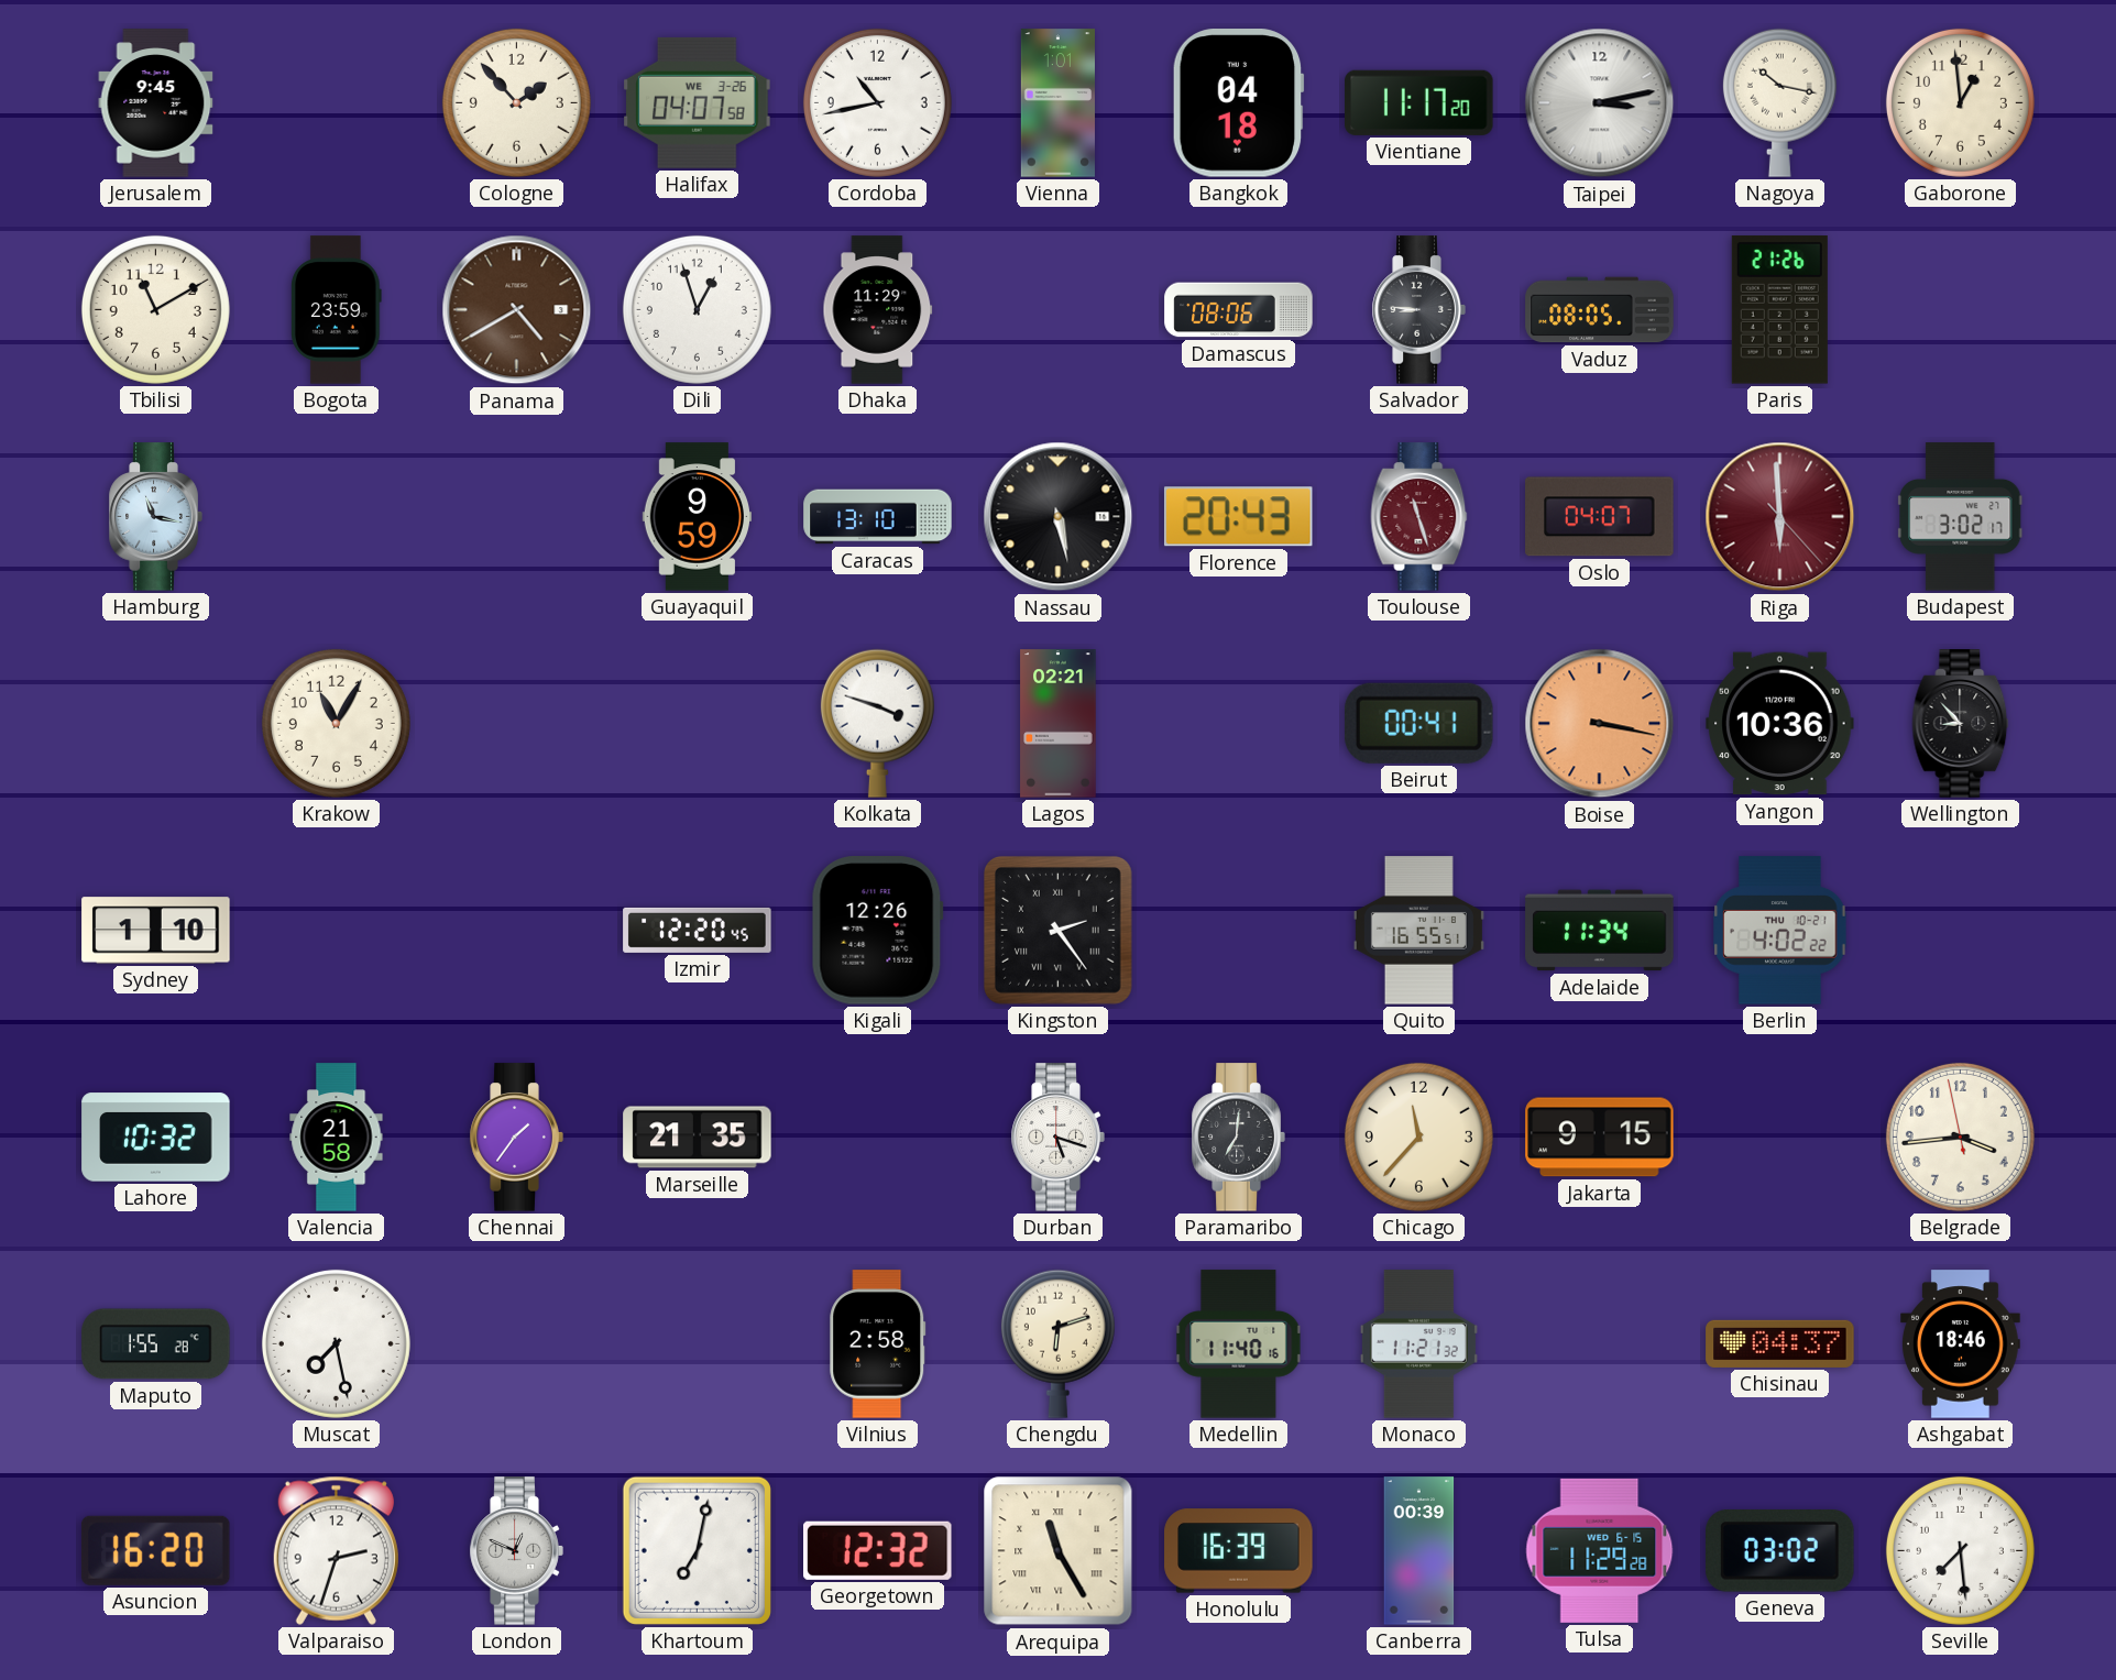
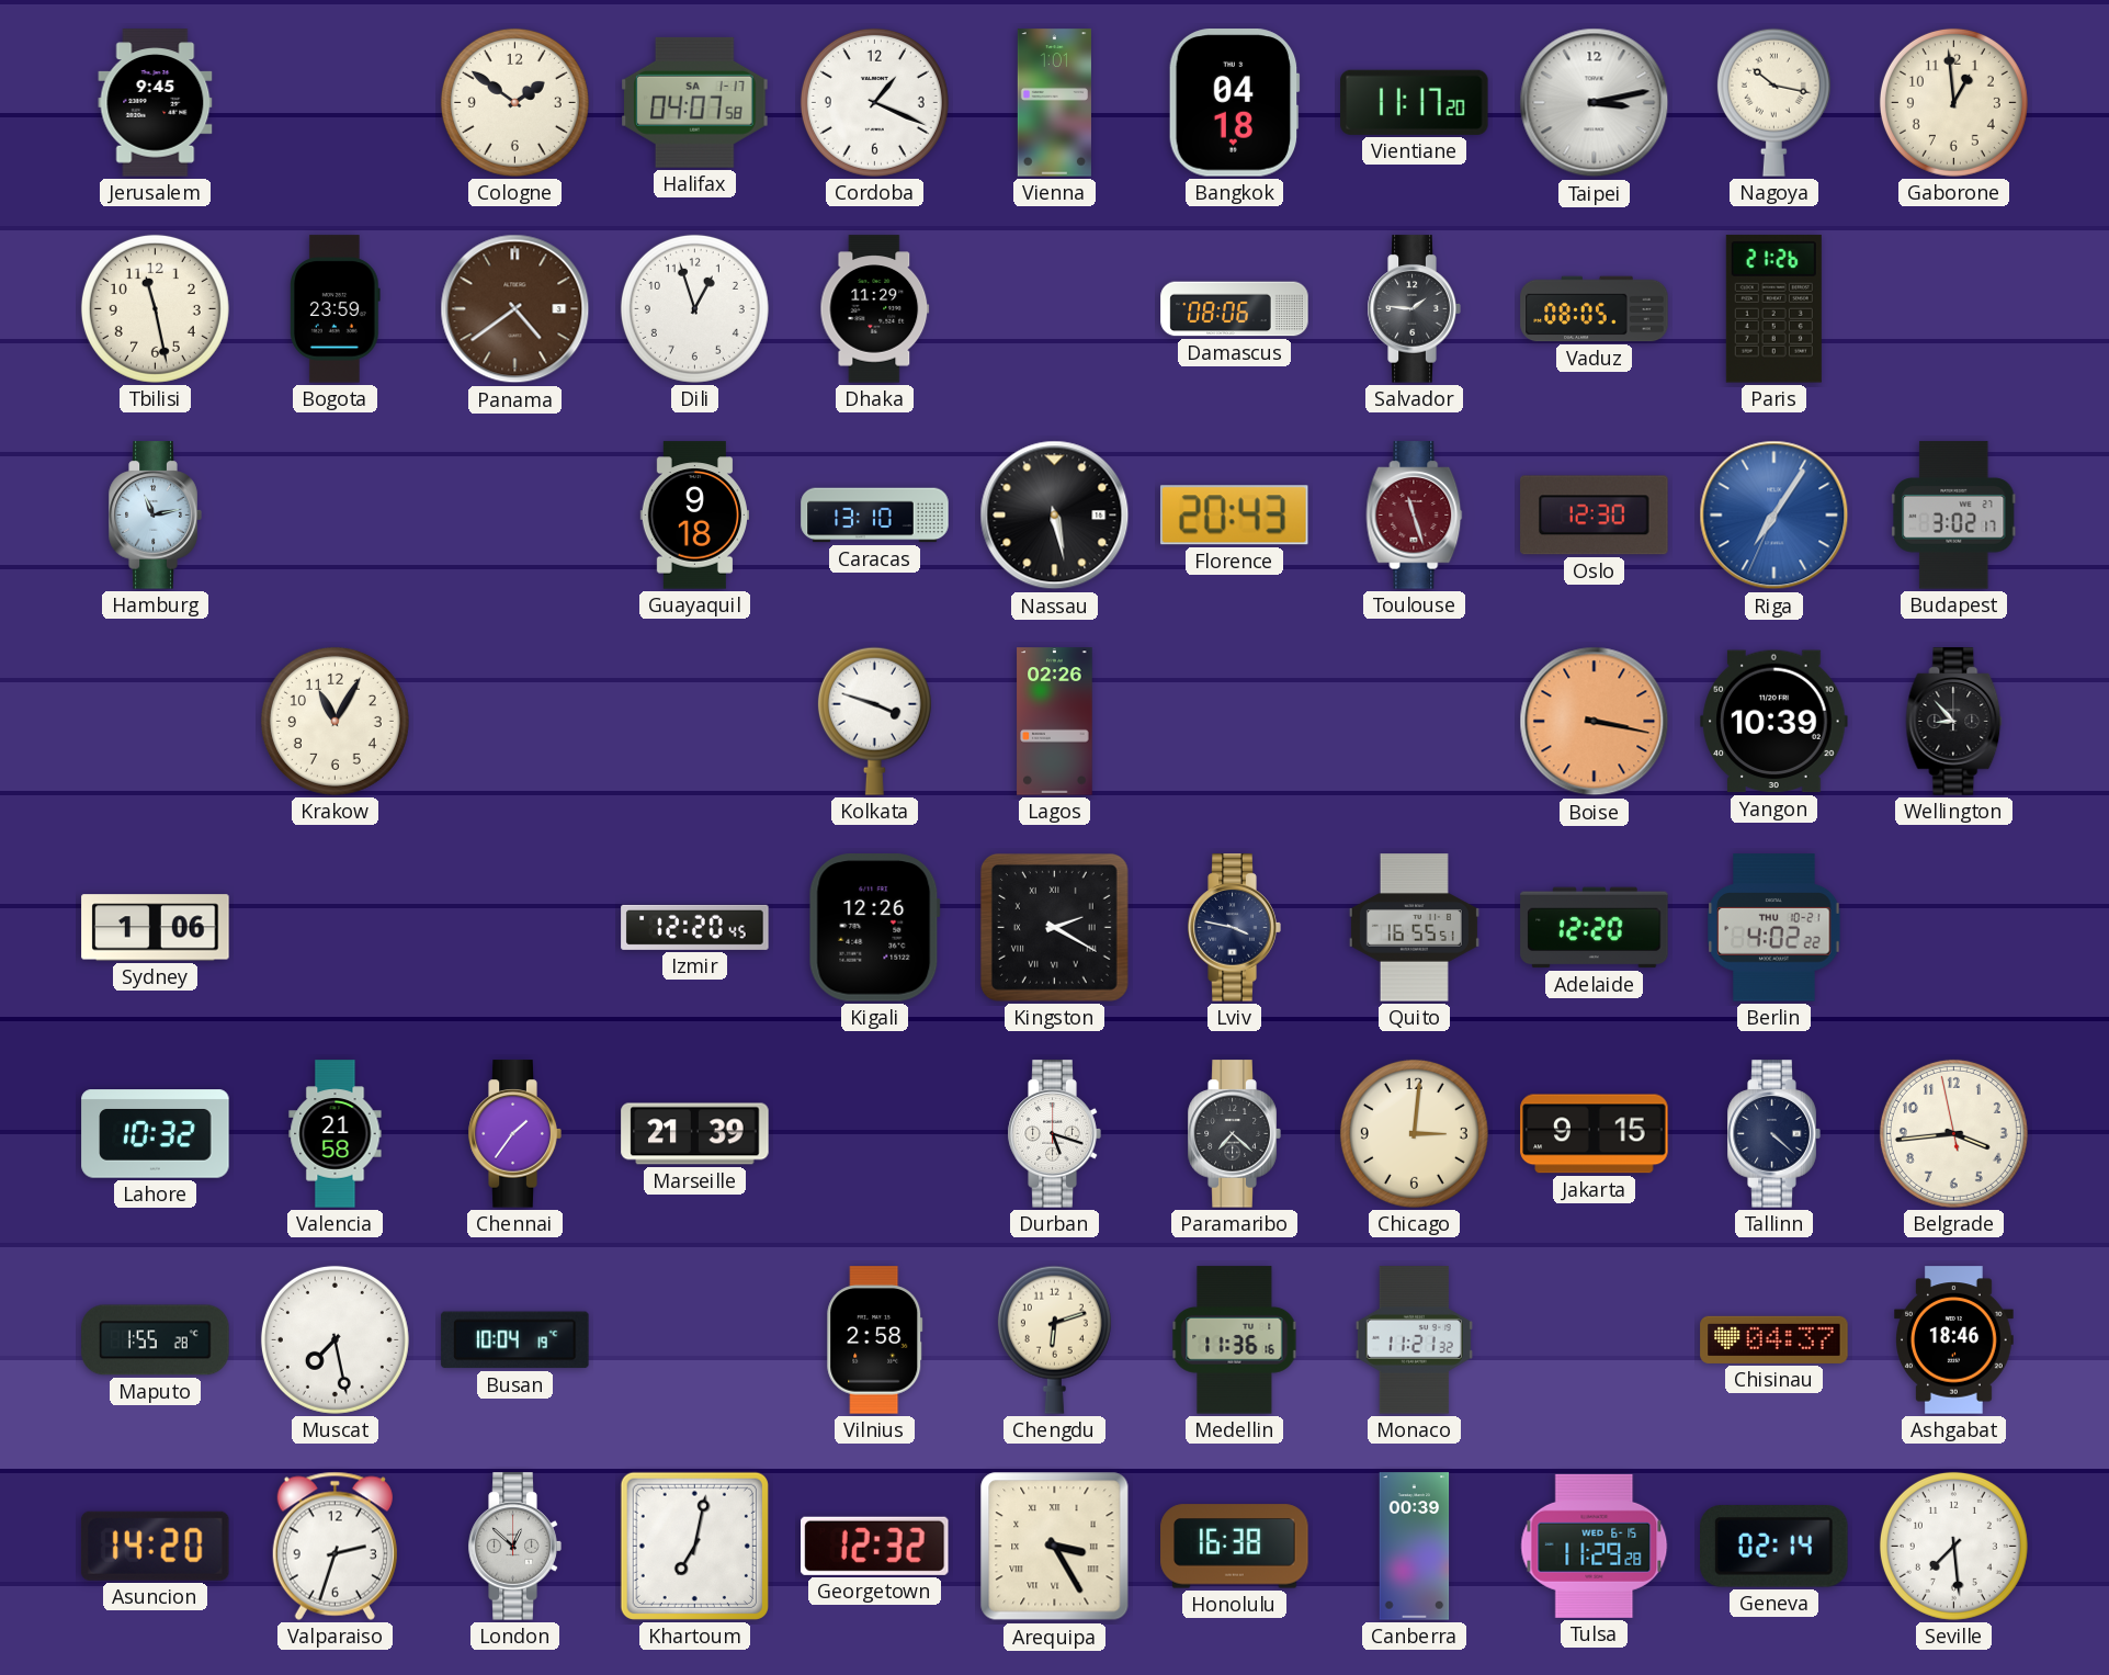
Cologne: 1:53 -> 1:51 (514, 102)
Halifax date: WE 3-26 -> SA 1-17 (695, 102)
Cordoba: 10:43 -> 1:19 (874, 102)
Tbilisi: 11:10 -> 11:28 (155, 308)
Panama: 4:40 -> 4:39 (515, 309)
Salvador: 8:46 -> 1:46 (1414, 309)
Hamburg: 11:17 -> 11:13 (155, 516)
Guayaquil: 9:59 -> 9:18 (694, 516)
Oslo: 04:07 -> 12:30 (1595, 516)
Riga: 5:59 -> 7:05 (1774, 516)
Riga dial: burgundy -> blue (1774, 516)
Lagos: 02:21 -> 02:26 (1055, 722)
Beirut: 00:41 -> none (1418, 723)
Yangon: 10:36 -> 10:39 (1774, 722)
Sydney: 1:10 -> 1:06 (156, 928)
Kingston: 2:24 -> 2:20 (1054, 927)
Lviv: none -> 3:47 (1234, 928)
Adelaide: 11:34 -> 12:20 (1595, 928)
Marseille: 21:35 -> 21:39 (695, 1134)
Paramaribo: 7:01 -> 7:22 (1234, 1134)
Chicago: 11:37 -> 3:01 (1414, 1133)
Tallinn: none -> 4:22 (1773, 1134)
Busan: none -> 10:04 (515, 1340)
Medellin: 11:40 -> 11:36 (1235, 1340)
Asuncion: 16:20 -> 14:20 (156, 1546)
London: 12:49 -> 12:52 (514, 1547)
Arequipa: 11:25 -> 3:25 (1055, 1547)
Honolulu: 16:39 -> 16:38 (1235, 1547)
Geneva: 03:02 -> 02:14 (1774, 1547)
